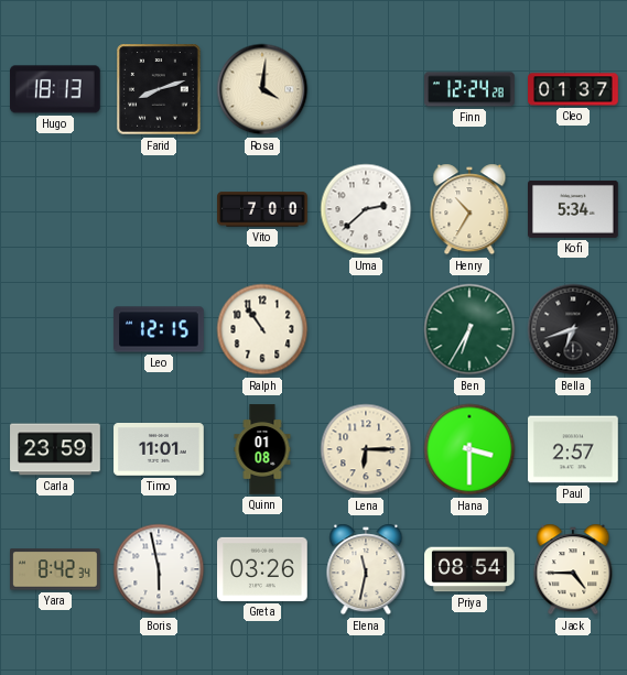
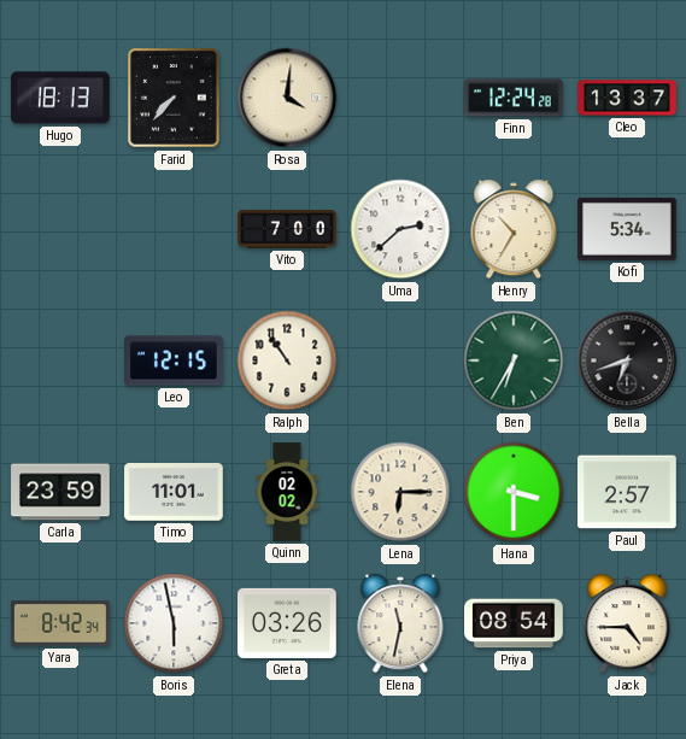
Farid: 8:12 -> 7:37 (174, 98)
Cleo: 01:37 -> 13:37 (627, 98)
Quinn: 01:08 -> 02:02 (287, 492)
